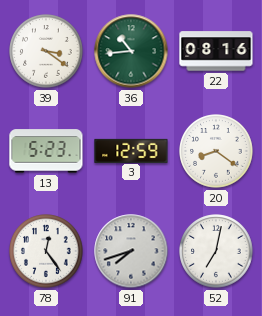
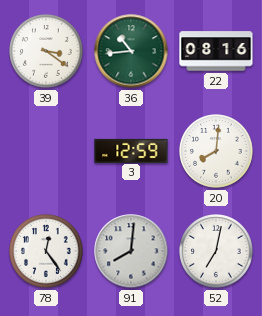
13: 5:23 -> none (46, 151)
20: 8:21 -> 8:01 (216, 151)
91: 7:42 -> 8:01 (131, 251)
